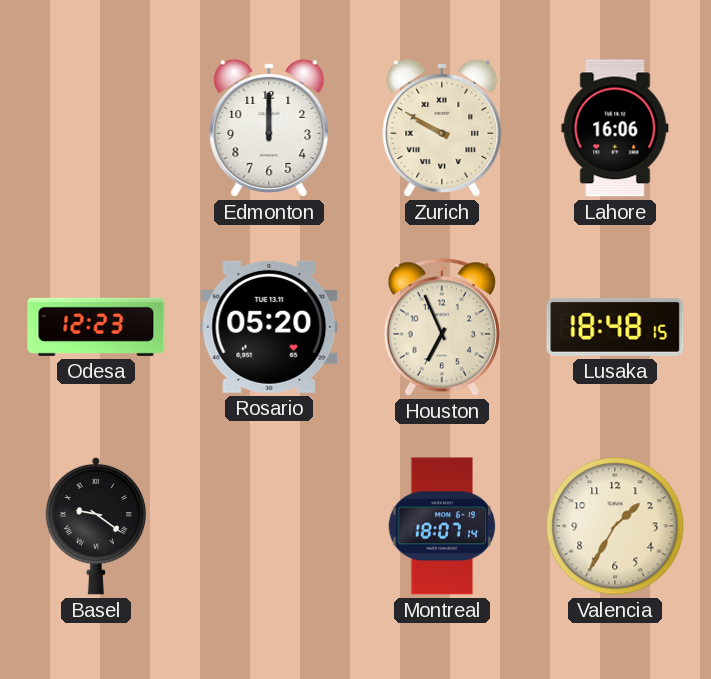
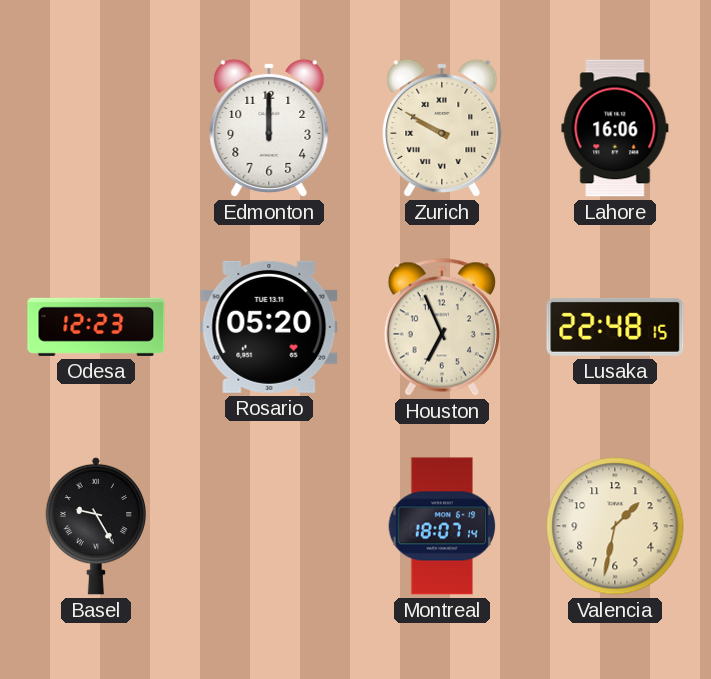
Lusaka: 18:48 -> 22:48 (615, 327)
Basel: 9:21 -> 9:25 (96, 526)
Valencia: 1:35 -> 1:32 (615, 526)
